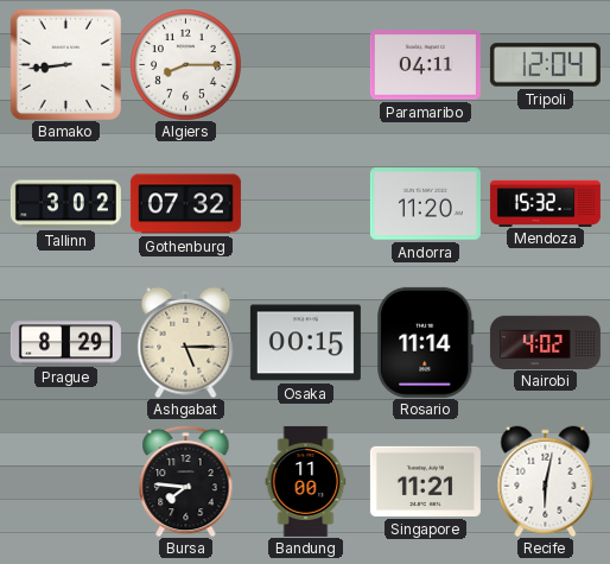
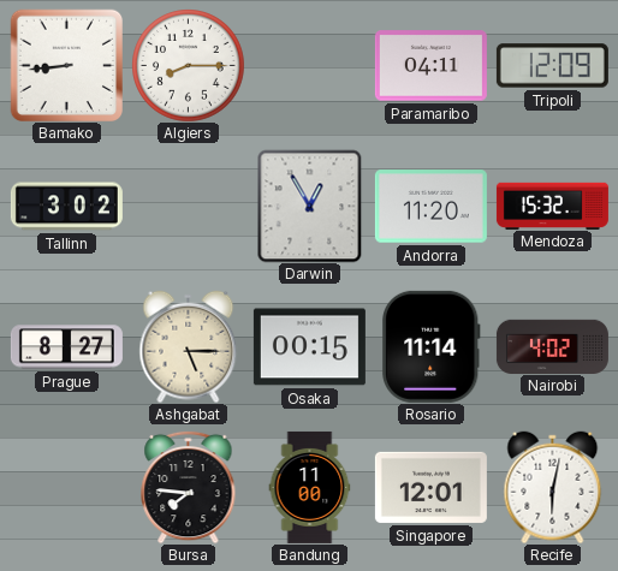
Tripoli: 12:04 -> 12:09 (552, 66)
Gothenburg: 07:32 -> none (185, 204)
Darwin: none -> 12:55 (310, 206)
Prague: 8:29 -> 8:27 (66, 347)
Singapore: 11:21 -> 12:01 (430, 487)
